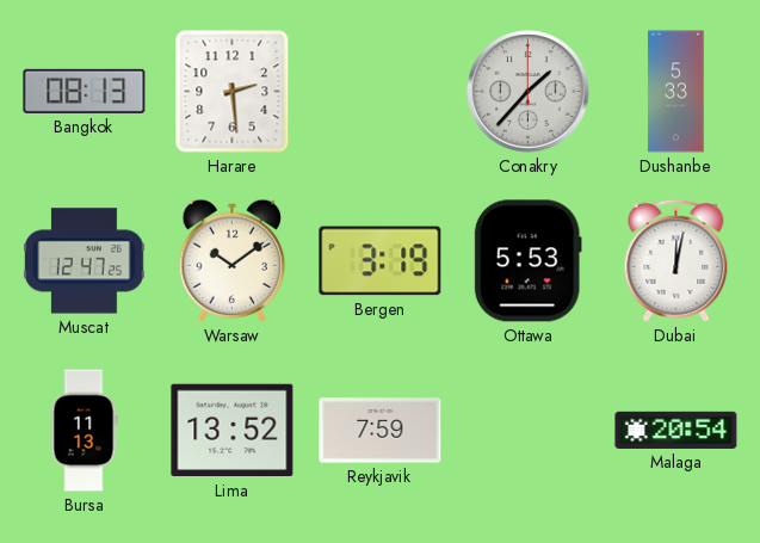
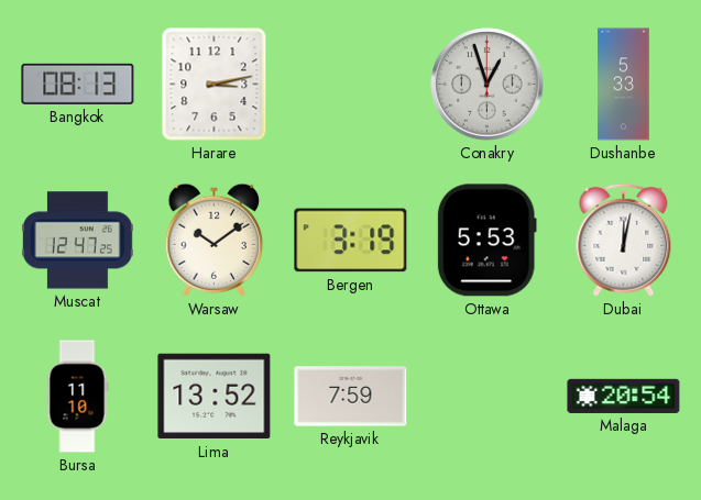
Harare: 2:29 -> 3:13 (215, 85)
Conakry: 1:37 -> 12:57 (488, 85)
Bursa: 11:13 -> 11:10 (77, 397)
